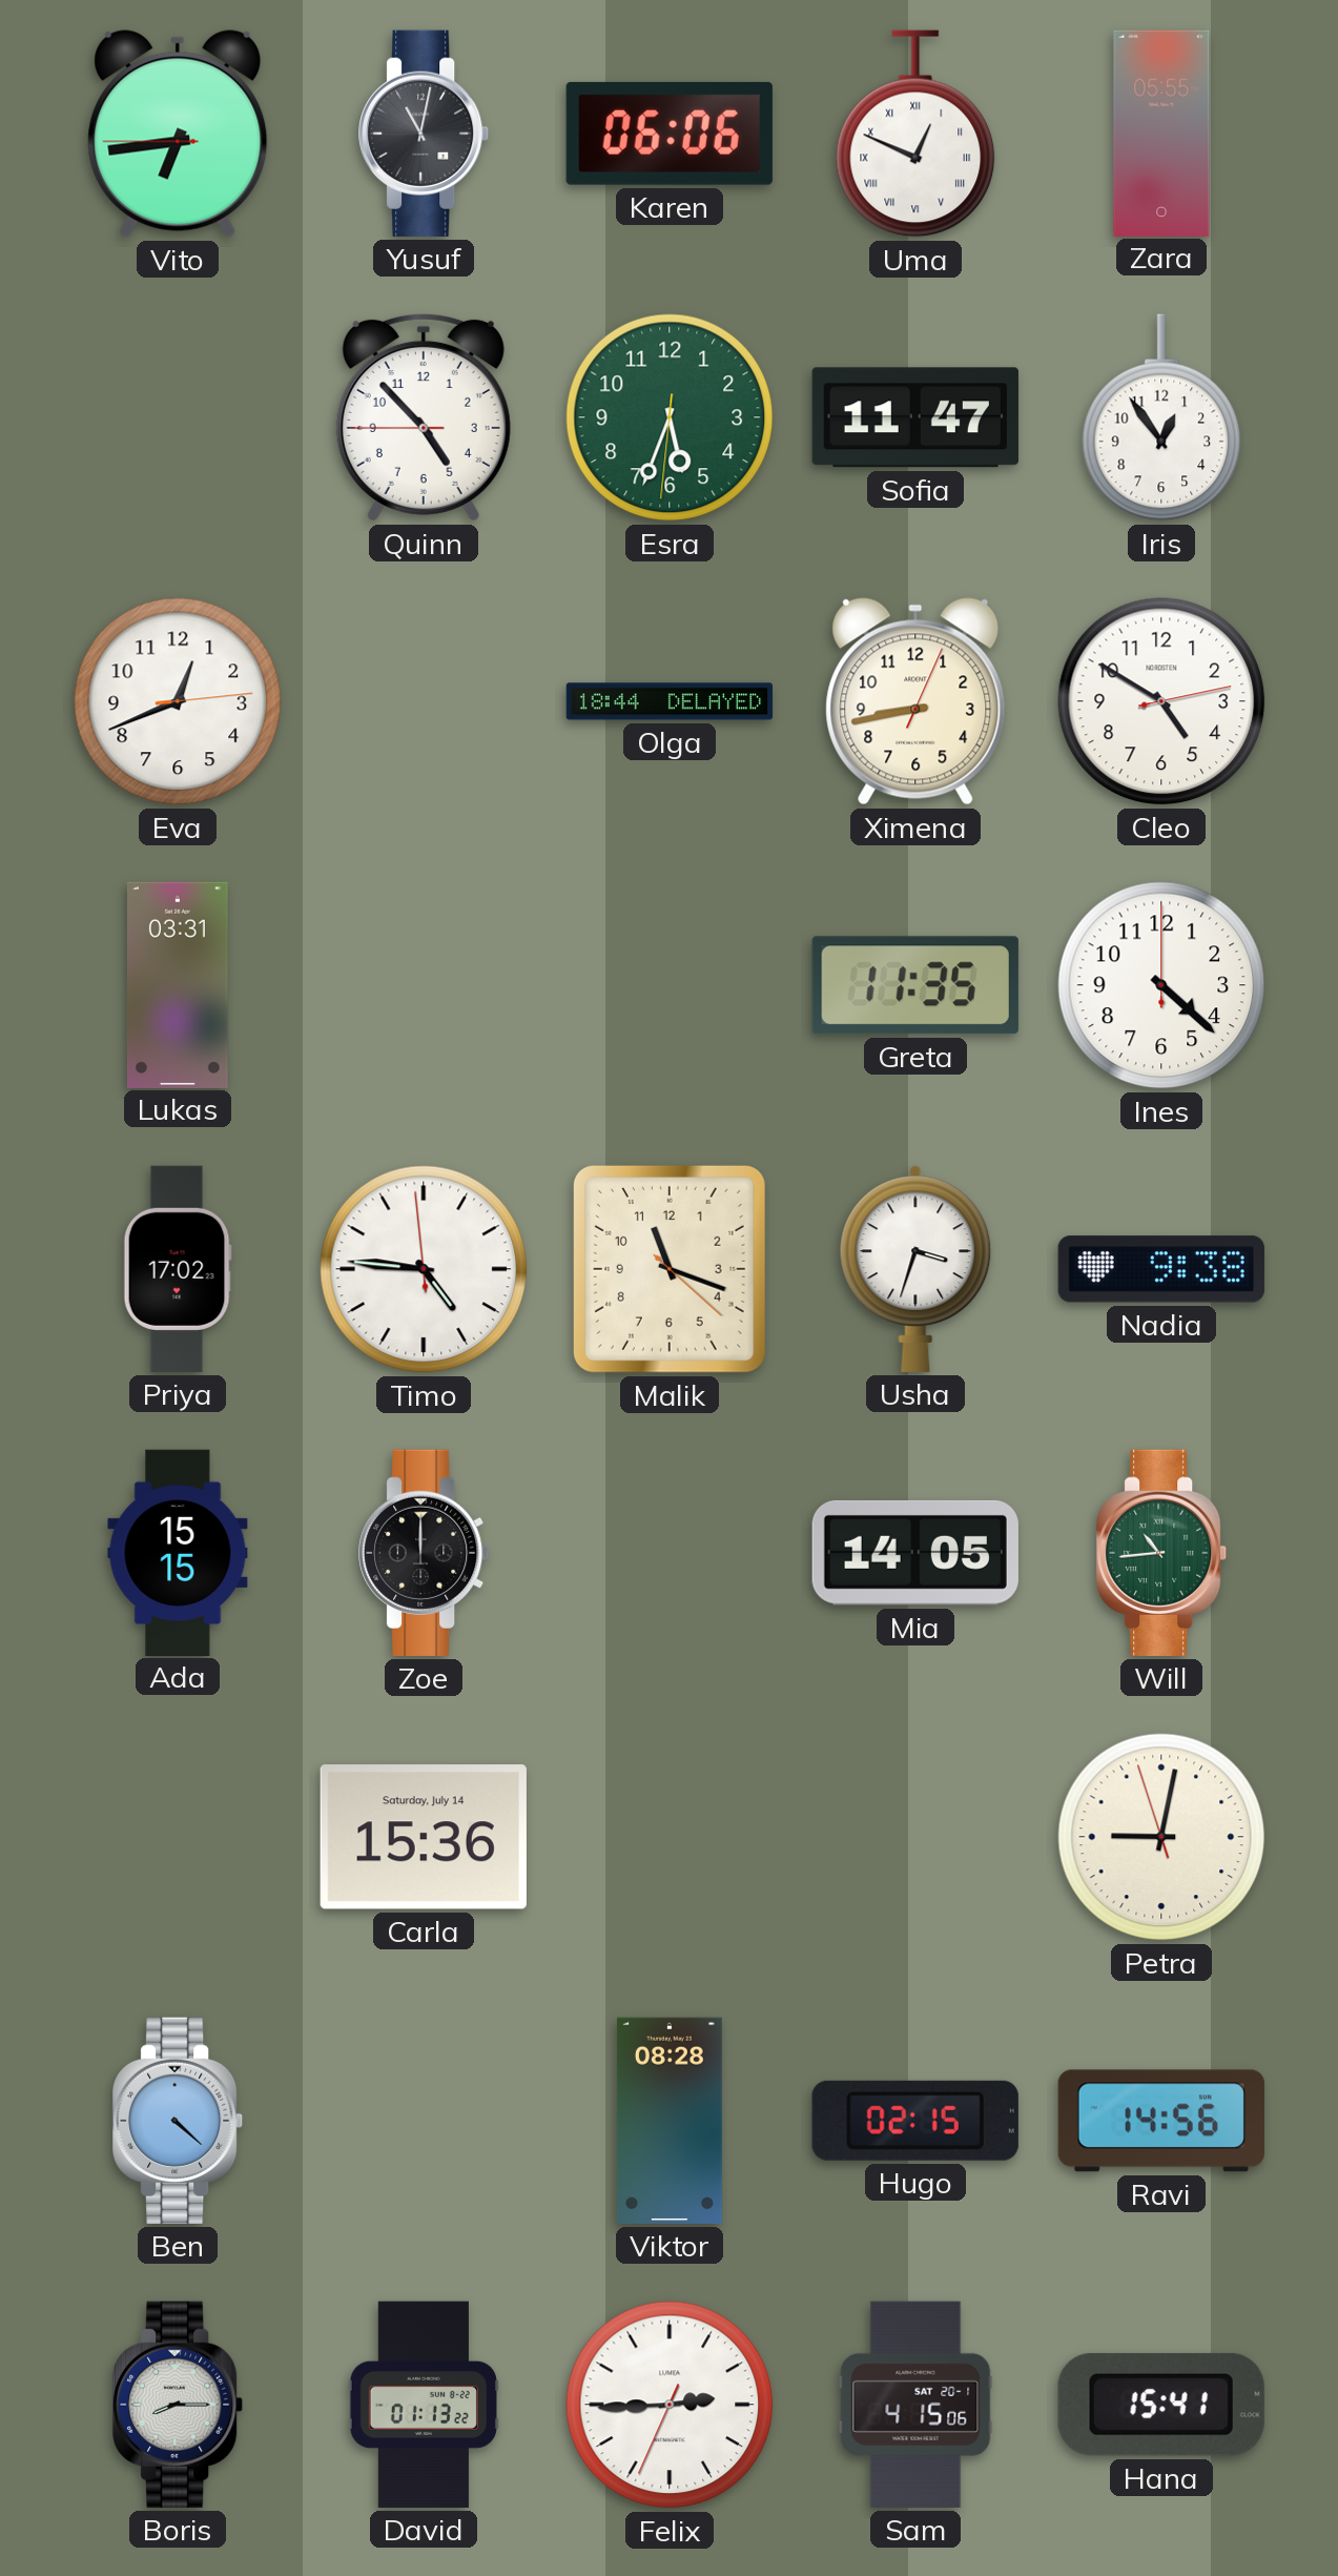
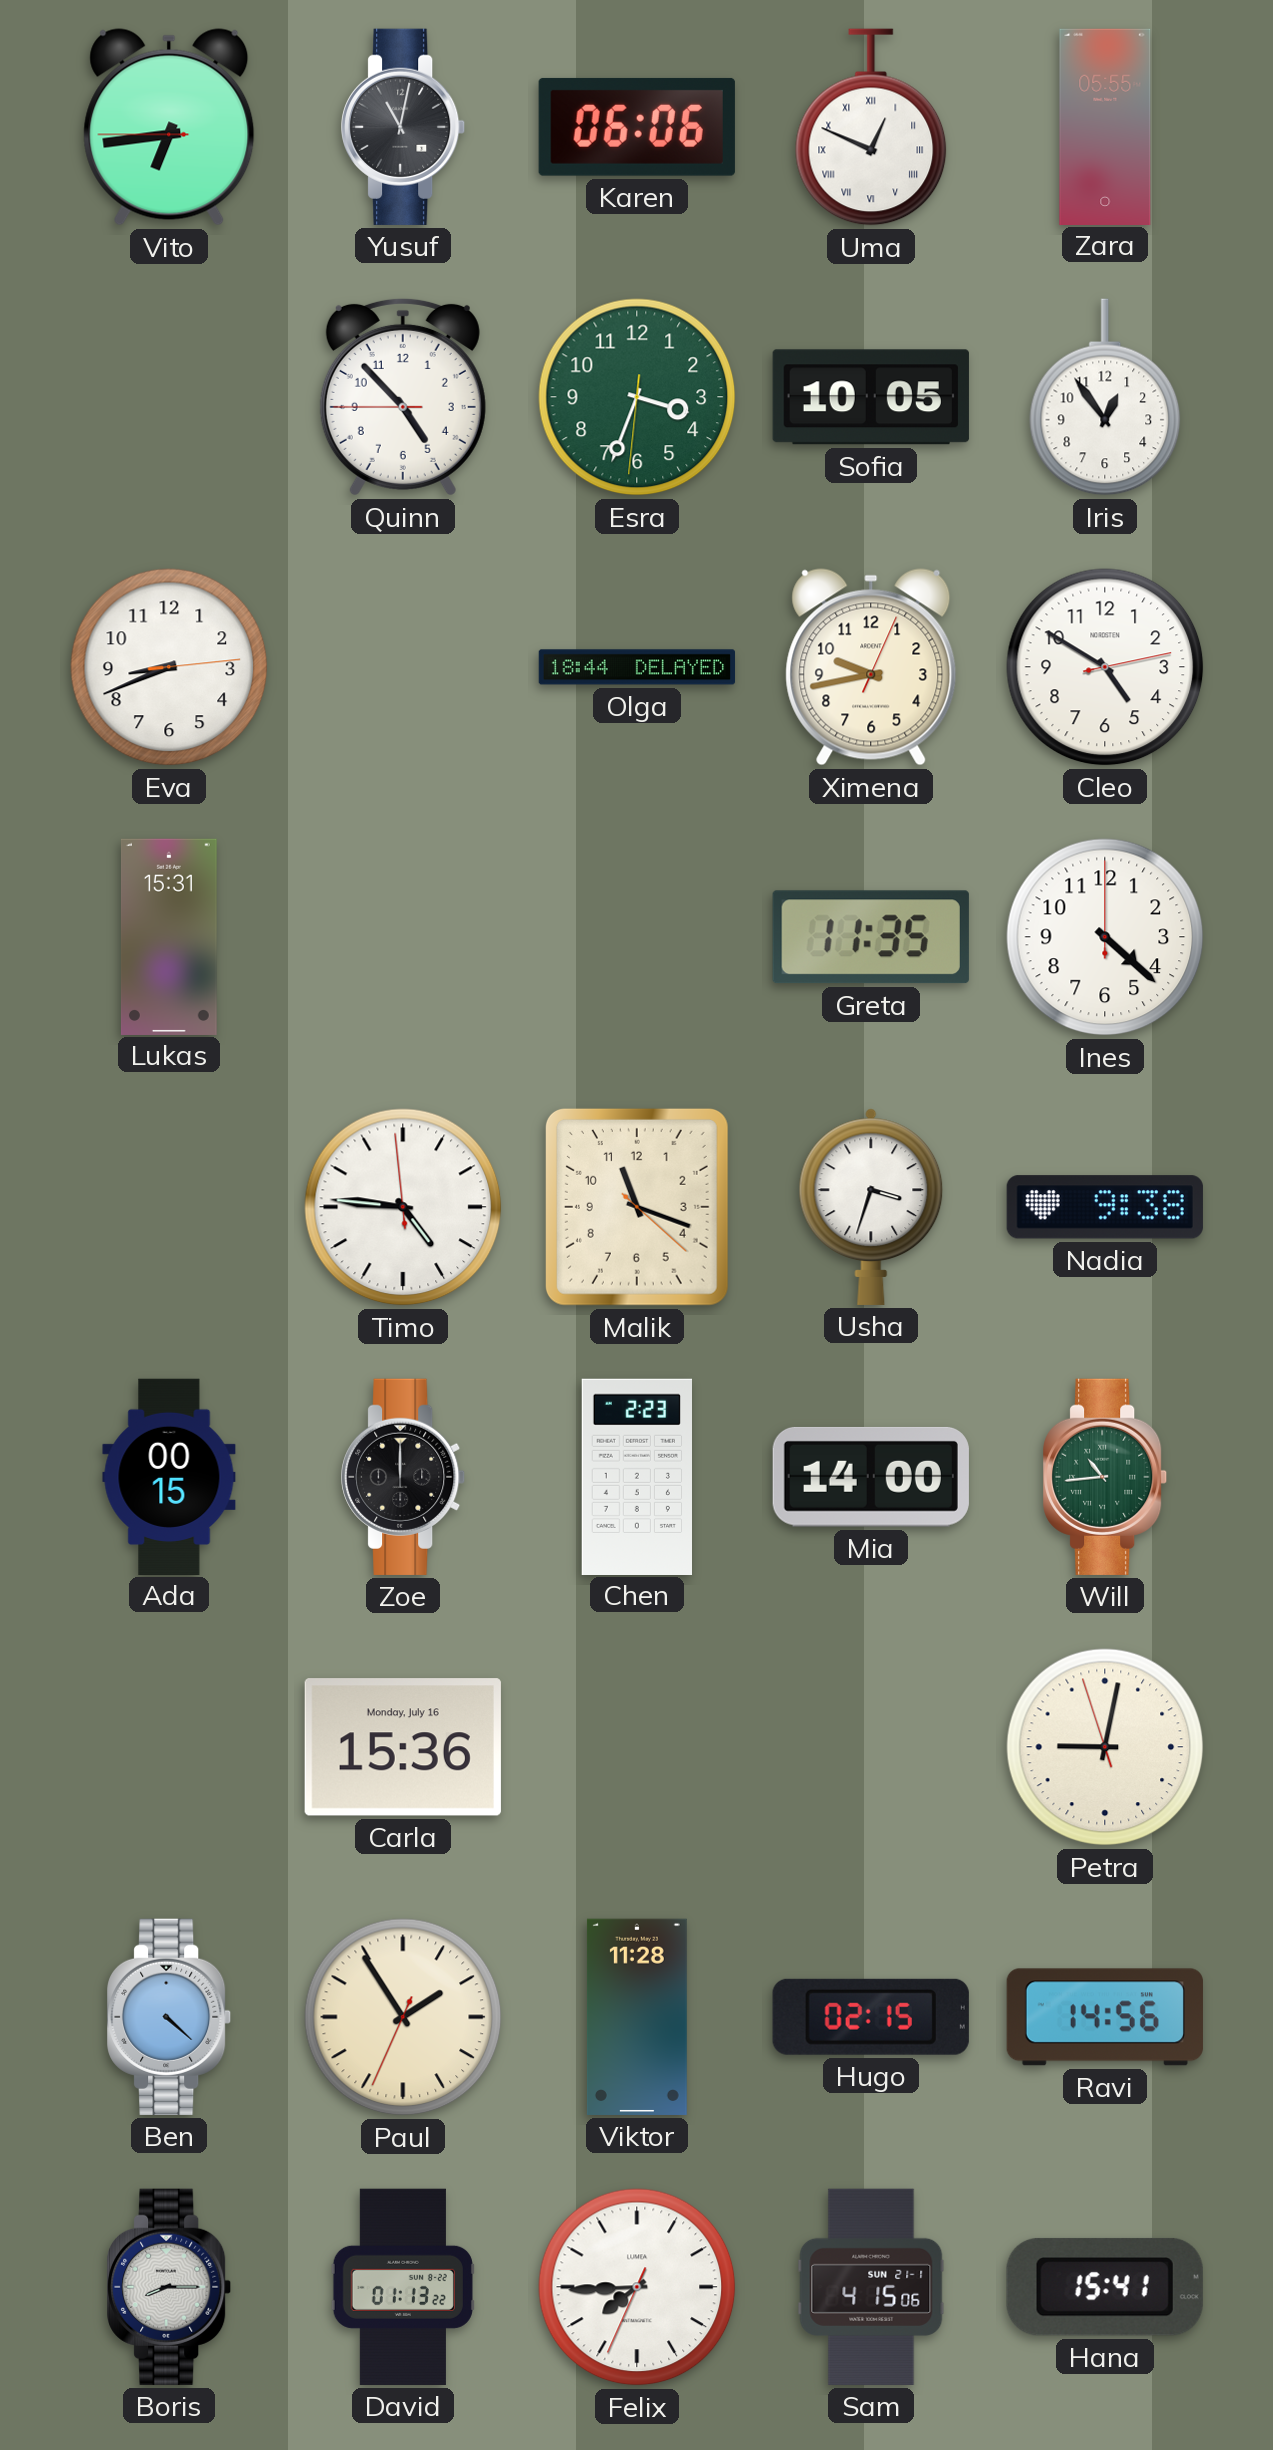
Esra: 5:33 -> 3:33 (637, 397)
Sofia: 11:47 -> 10:05 (871, 397)
Eva: 12:41 -> 8:41 (169, 667)
Ximena: 8:43 -> 9:43 (871, 667)
Lukas: 03:31 -> 15:31 (169, 936)
Priya: 17:02 -> none (178, 1269)
Ada: 15:15 -> 00:15 (169, 1476)
Chen: none -> 2:23 (636, 1476)
Mia: 14:05 -> 14:00 (871, 1477)
Carla date: Saturday, July 14 -> Monday, July 16 (403, 1747)
Paul: none -> 1:54 (403, 2017)
Viktor: 08:28 -> 11:28 (637, 2017)
Felix: 2:44 -> 7:44 (637, 2287)
Sam date: SAT 20-1 -> SUN 21-1 (871, 2287)
